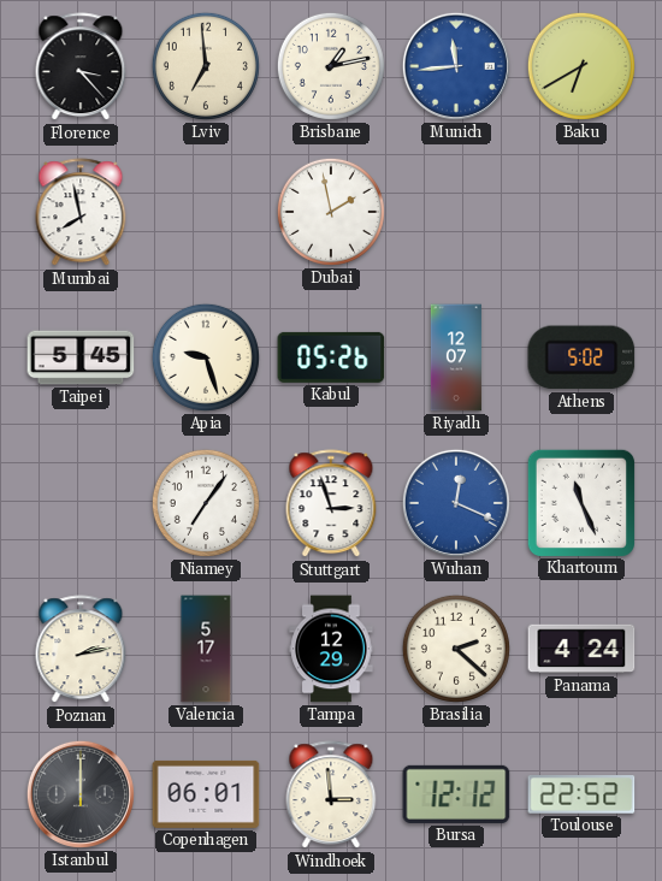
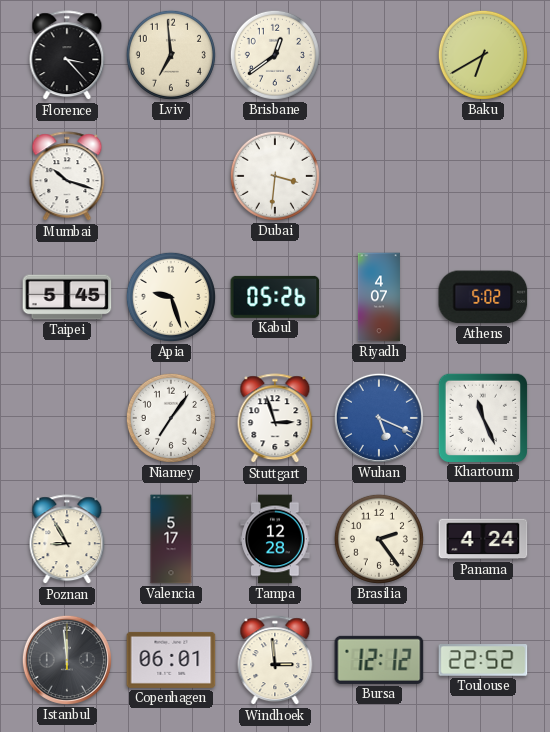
Brisbane: 1:13 -> 12:39 (275, 55)
Munich: 11:44 -> none (456, 66)
Mumbai: 7:58 -> 10:18 (67, 177)
Dubai: 1:58 -> 3:31 (275, 176)
Riyadh: 12:07 -> 4:07 (379, 297)
Wuhan: 12:19 -> 5:19 (379, 418)
Poznan: 2:13 -> 8:55 (67, 540)
Tampa: 12:29 -> 12:28 (275, 539)
Brasilia: 2:22 -> 2:24 (379, 539)
Istanbul: 12:00 -> 11:59 (67, 660)
